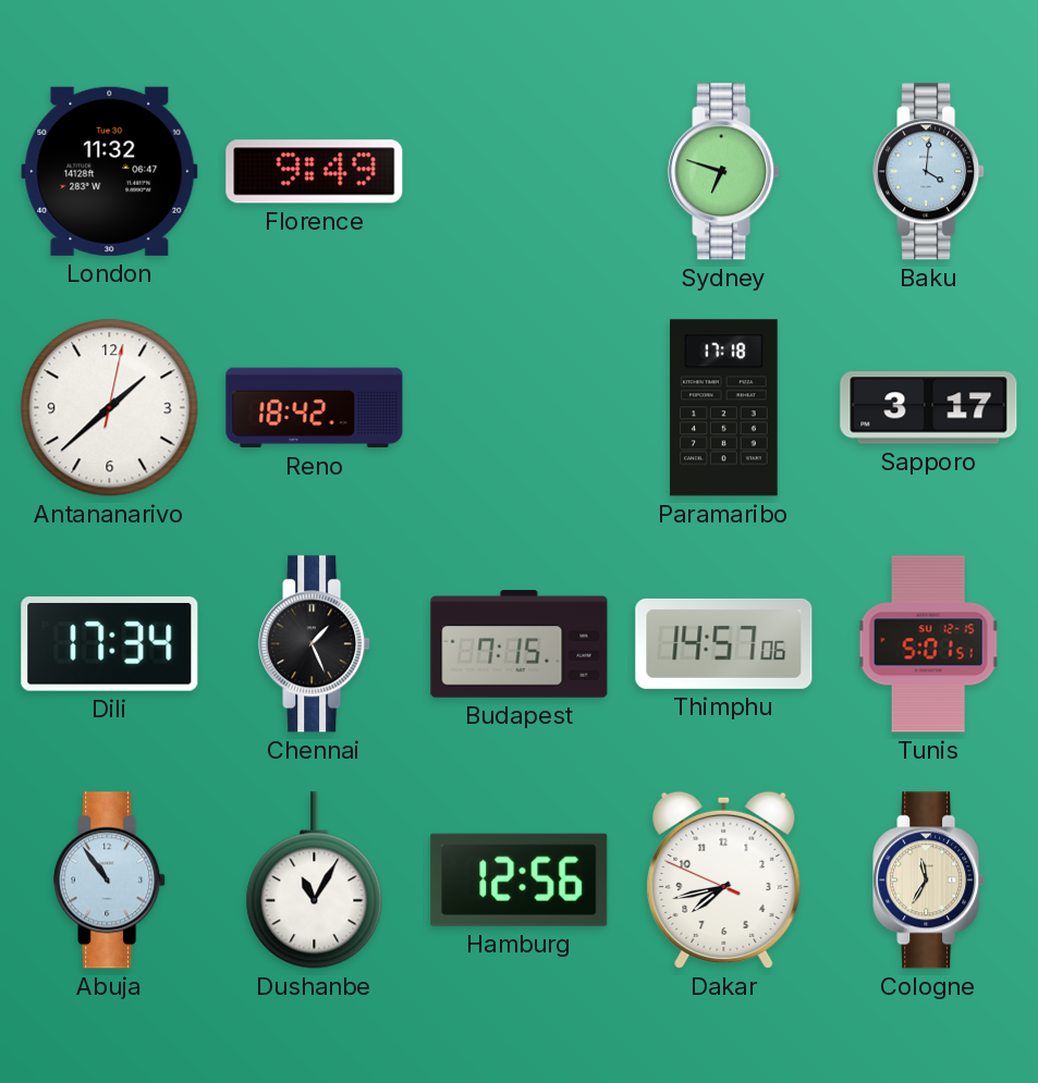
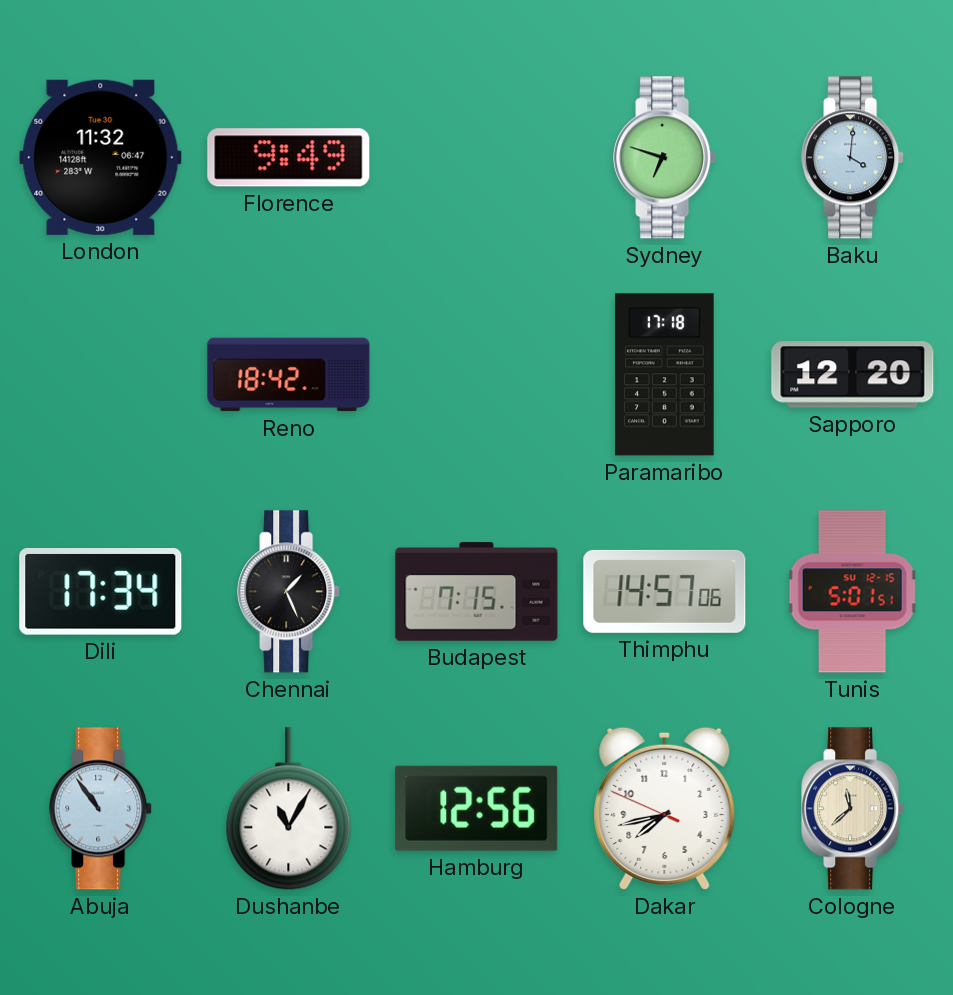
Antananarivo: 1:38 -> none (110, 408)
Sapporo: 3:17 -> 12:20 (853, 375)
Cologne: 11:35 -> 11:38 (853, 809)
